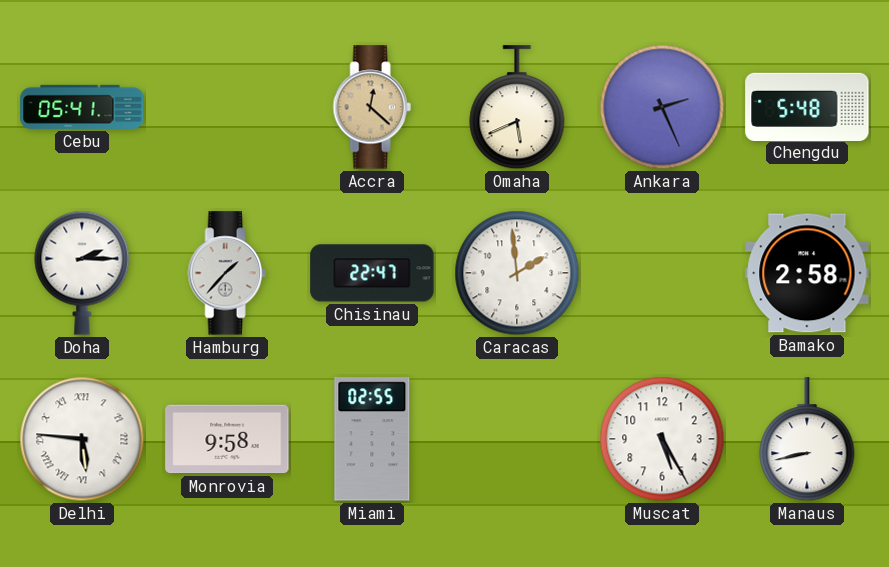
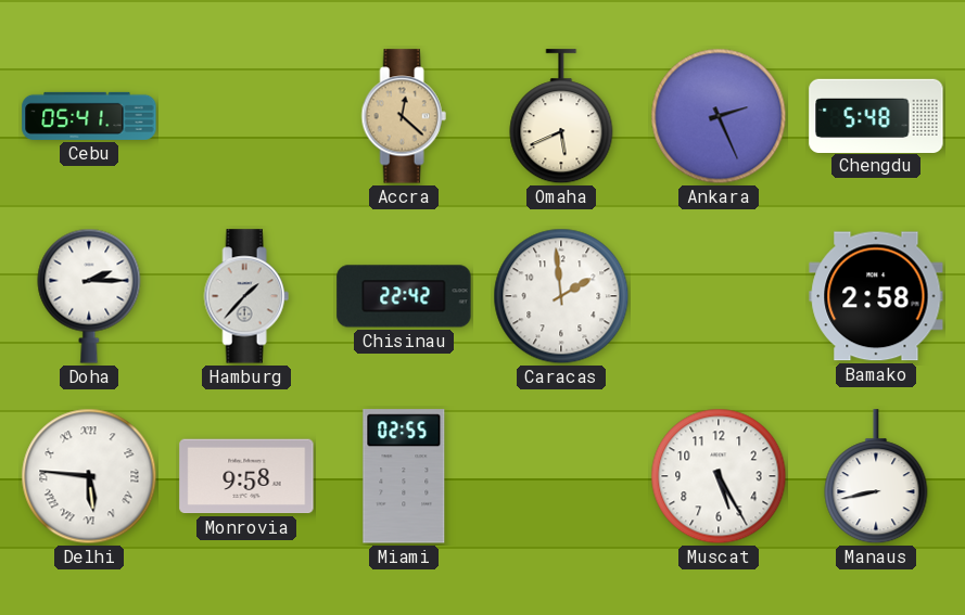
Chisinau: 22:47 -> 22:42 (404, 296)
